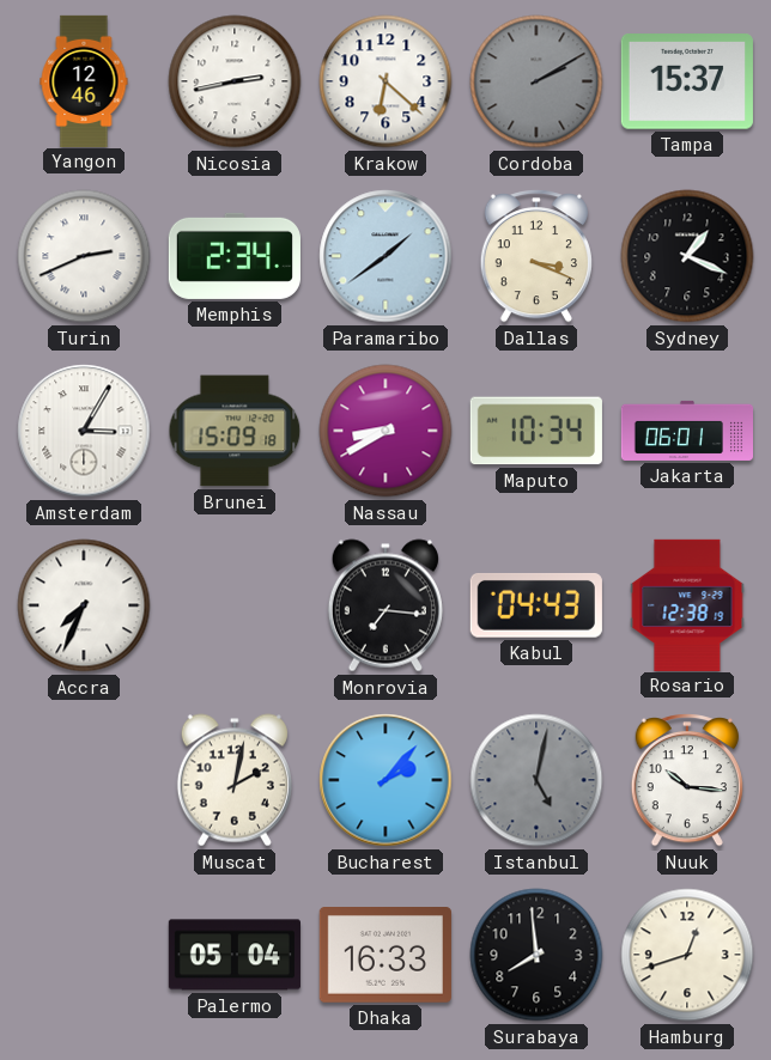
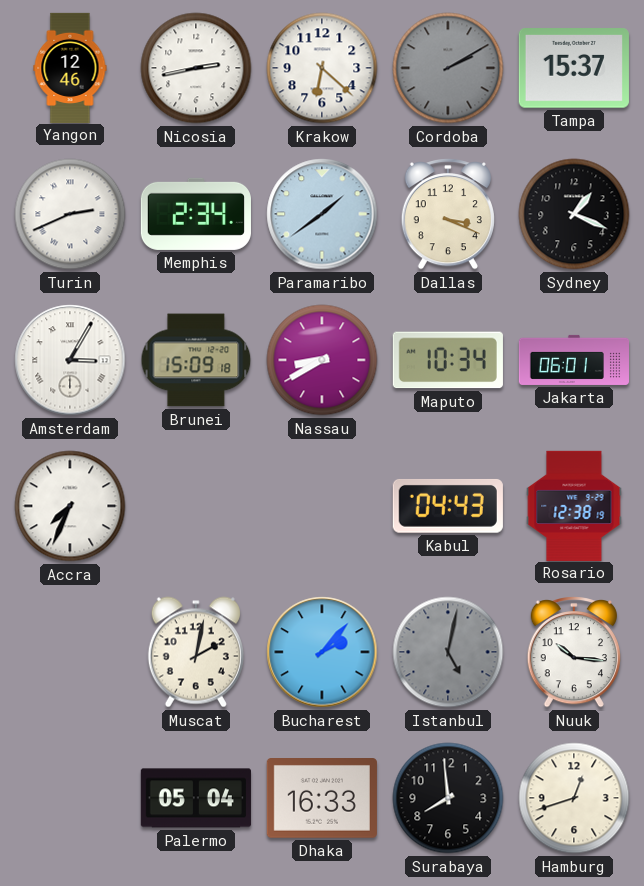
Monrovia: 7:16 -> none (385, 605)
